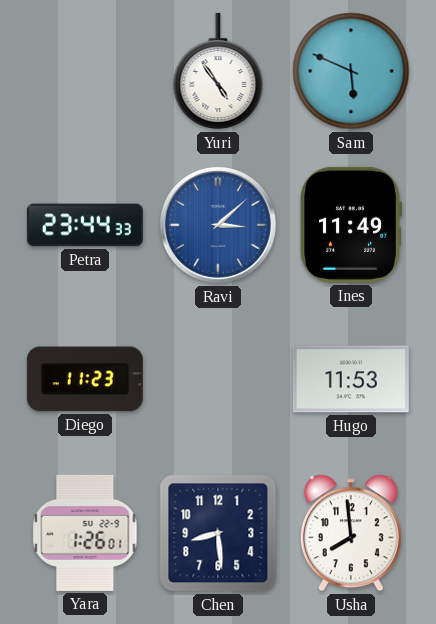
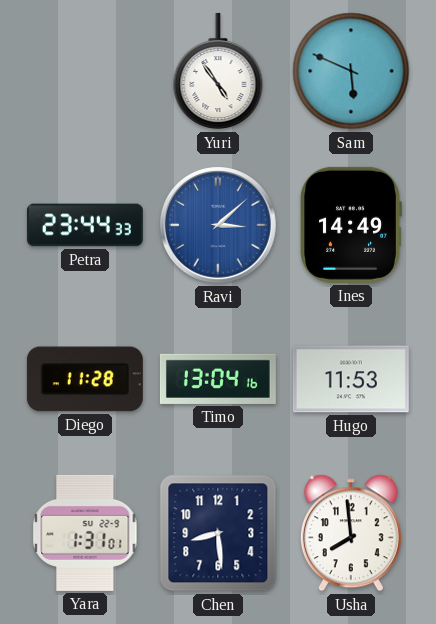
Ines: 11:49 -> 14:49 (351, 225)
Diego: 11:23 -> 11:28 (85, 379)
Timo: none -> 13:04 (218, 379)
Yara: 1:26 -> 1:31 (85, 533)
